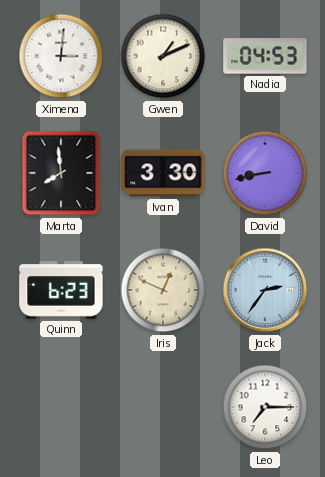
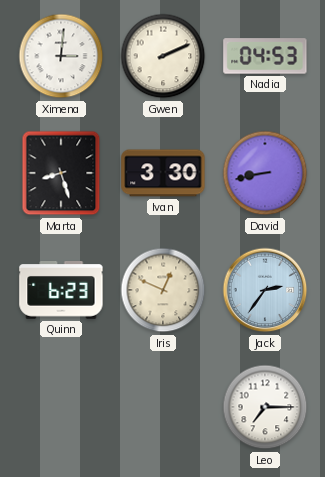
Gwen: 1:11 -> 2:11 (163, 56)
Marta: 7:59 -> 8:27 (61, 173)
